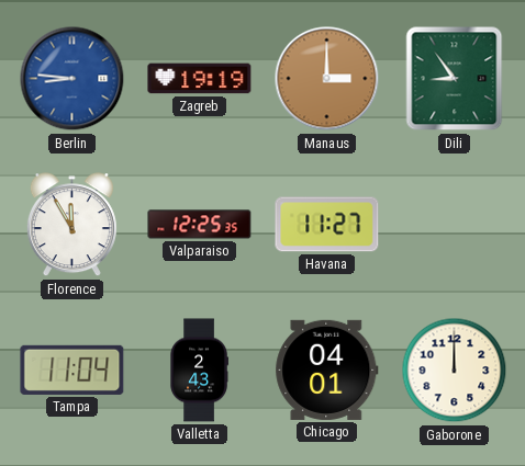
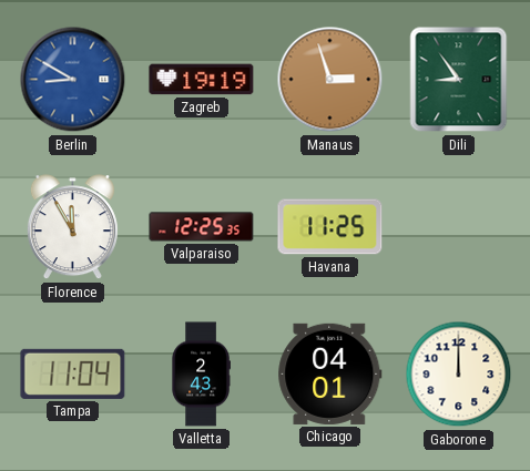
Berlin: 8:46 -> 8:50 (73, 80)
Manaus: 3:00 -> 2:57 (330, 80)
Havana: 11:27 -> 11:25 (330, 227)
